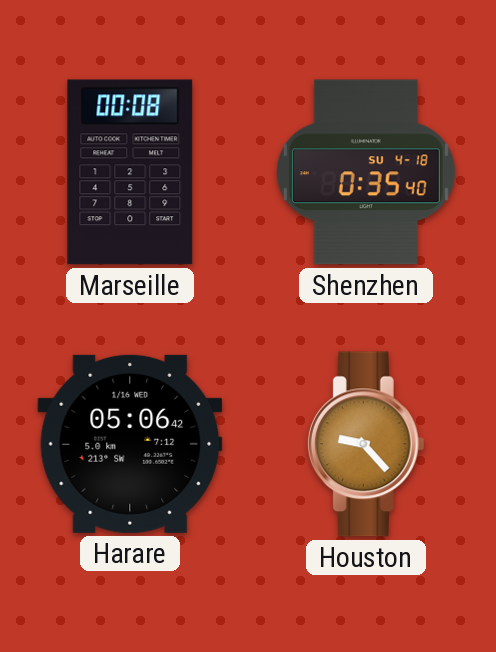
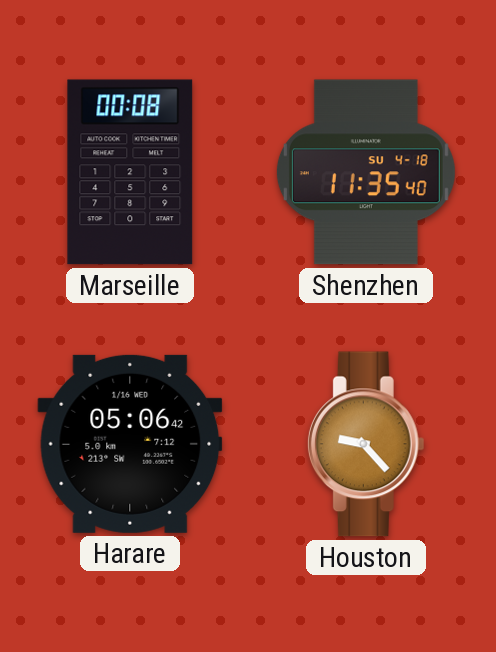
Shenzhen: 0:35 -> 11:35 (366, 172)
